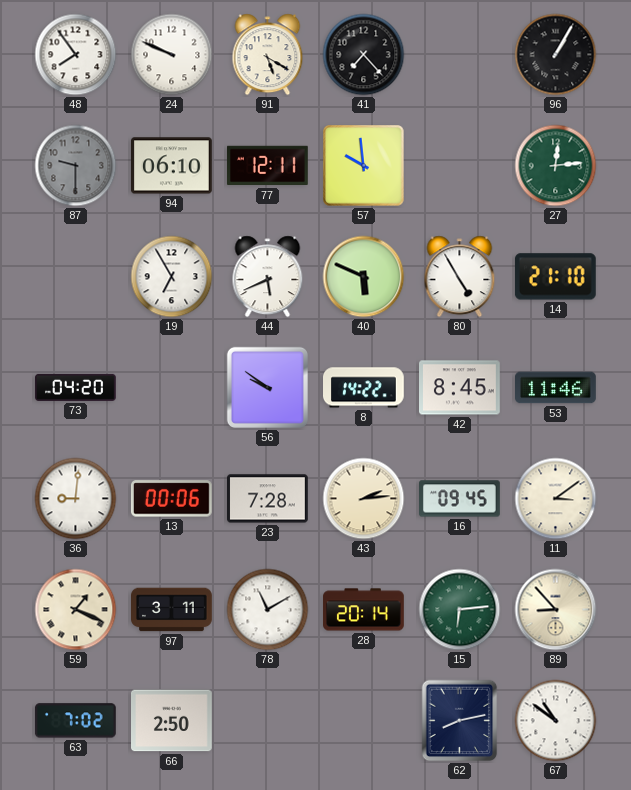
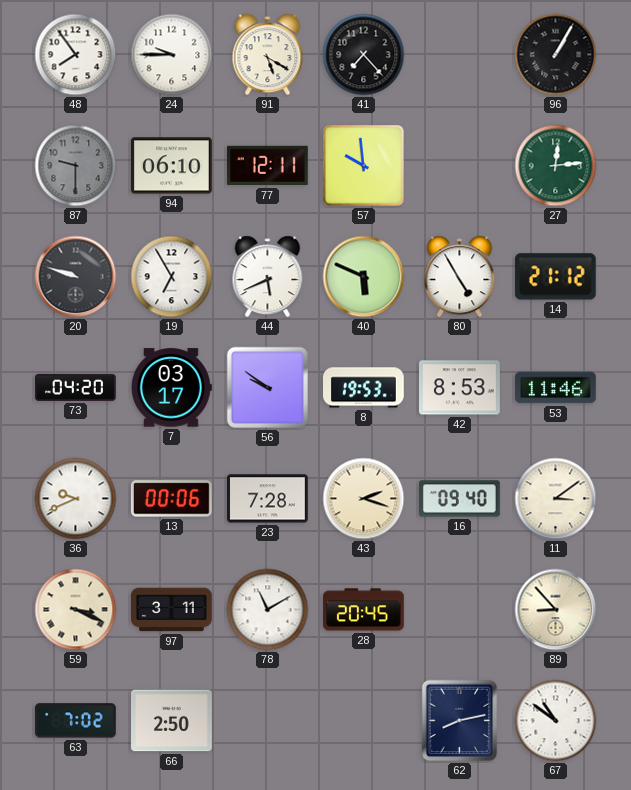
24: 9:49 -> 9:45 (172, 55)
20: none -> 9:48 (76, 277)
14: 21:10 -> 21:12 (555, 277)
7: none -> 03:17 (172, 388)
8: 14:22 -> 19:53 (364, 388)
42: 8:45 -> 8:53 (460, 388)
36: 9:01 -> 9:41 (76, 499)
43: 2:14 -> 2:18 (364, 499)
16: 09:45 -> 09:40 (460, 499)
59: 1:19 -> 3:19 (76, 610)
28: 20:14 -> 20:45 (364, 610)
15: 6:14 -> none (460, 610)
